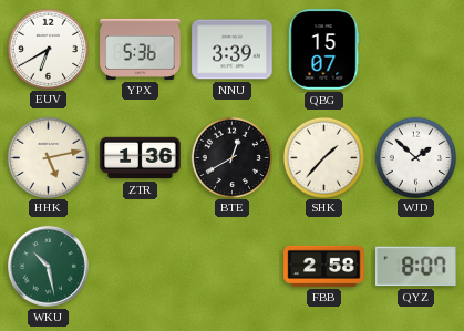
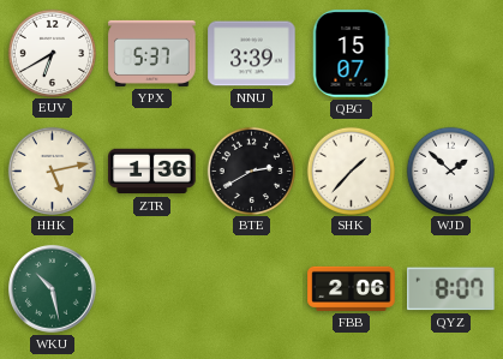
YPX: 5:36 -> 5:37 (152, 53)
BTE: 12:40 -> 2:40 (251, 170)
FBB: 2:58 -> 2:06 (352, 288)
